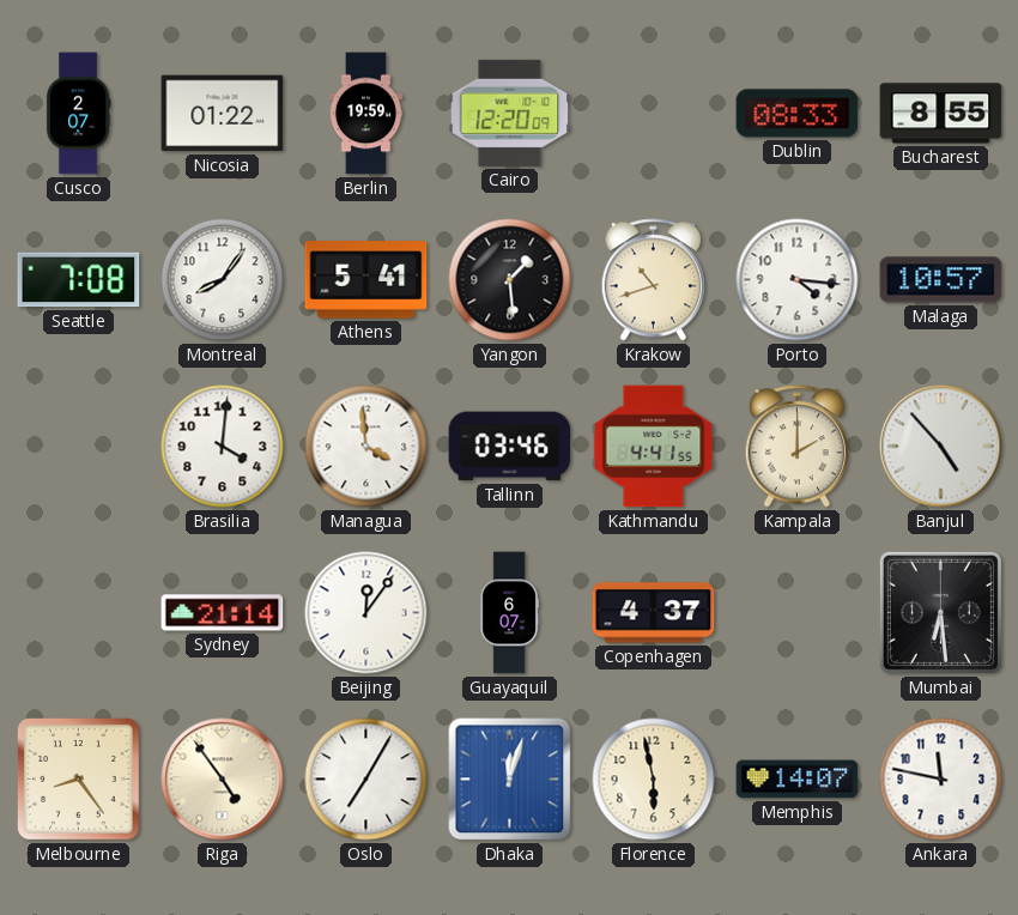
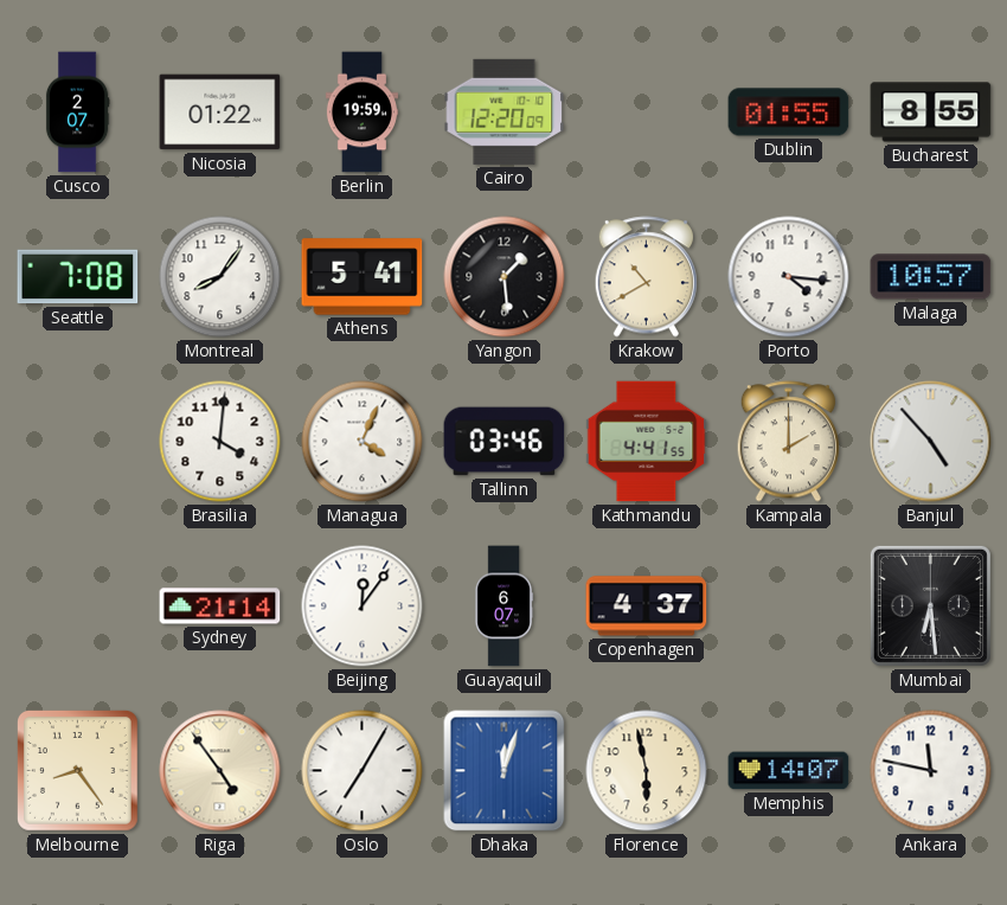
Dublin: 08:33 -> 01:55 (789, 113)
Krakow: 10:42 -> 10:40 (646, 277)
Managua: 3:59 -> 4:04 (363, 442)
